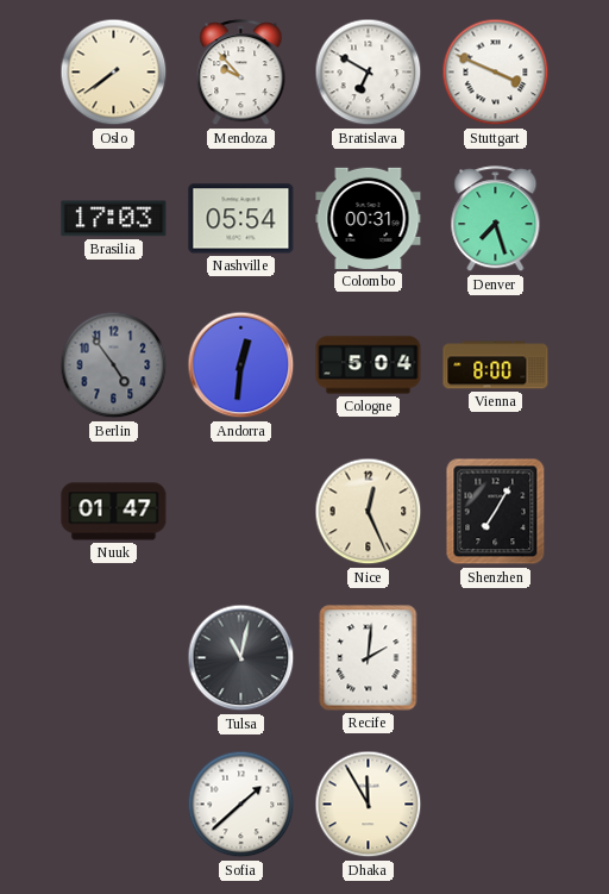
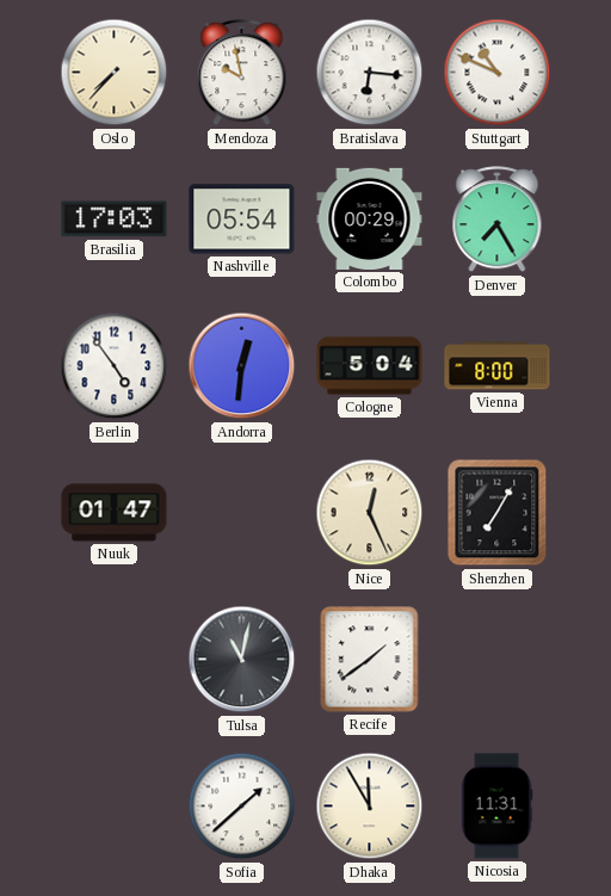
Oslo: 7:39 -> 7:37 (115, 73)
Mendoza: 9:53 -> 9:58 (242, 73)
Bratislava: 6:50 -> 6:16 (370, 73)
Stuttgart: 3:49 -> 10:49 (498, 73)
Colombo: 00:31 -> 00:29 (370, 218)
Denver: 7:27 -> 7:25 (498, 220)
Berlin dial: grey -> white (115, 366)
Recife: 2:01 -> 1:39 (370, 660)
Nicosia: none -> 11:31 (496, 807)
